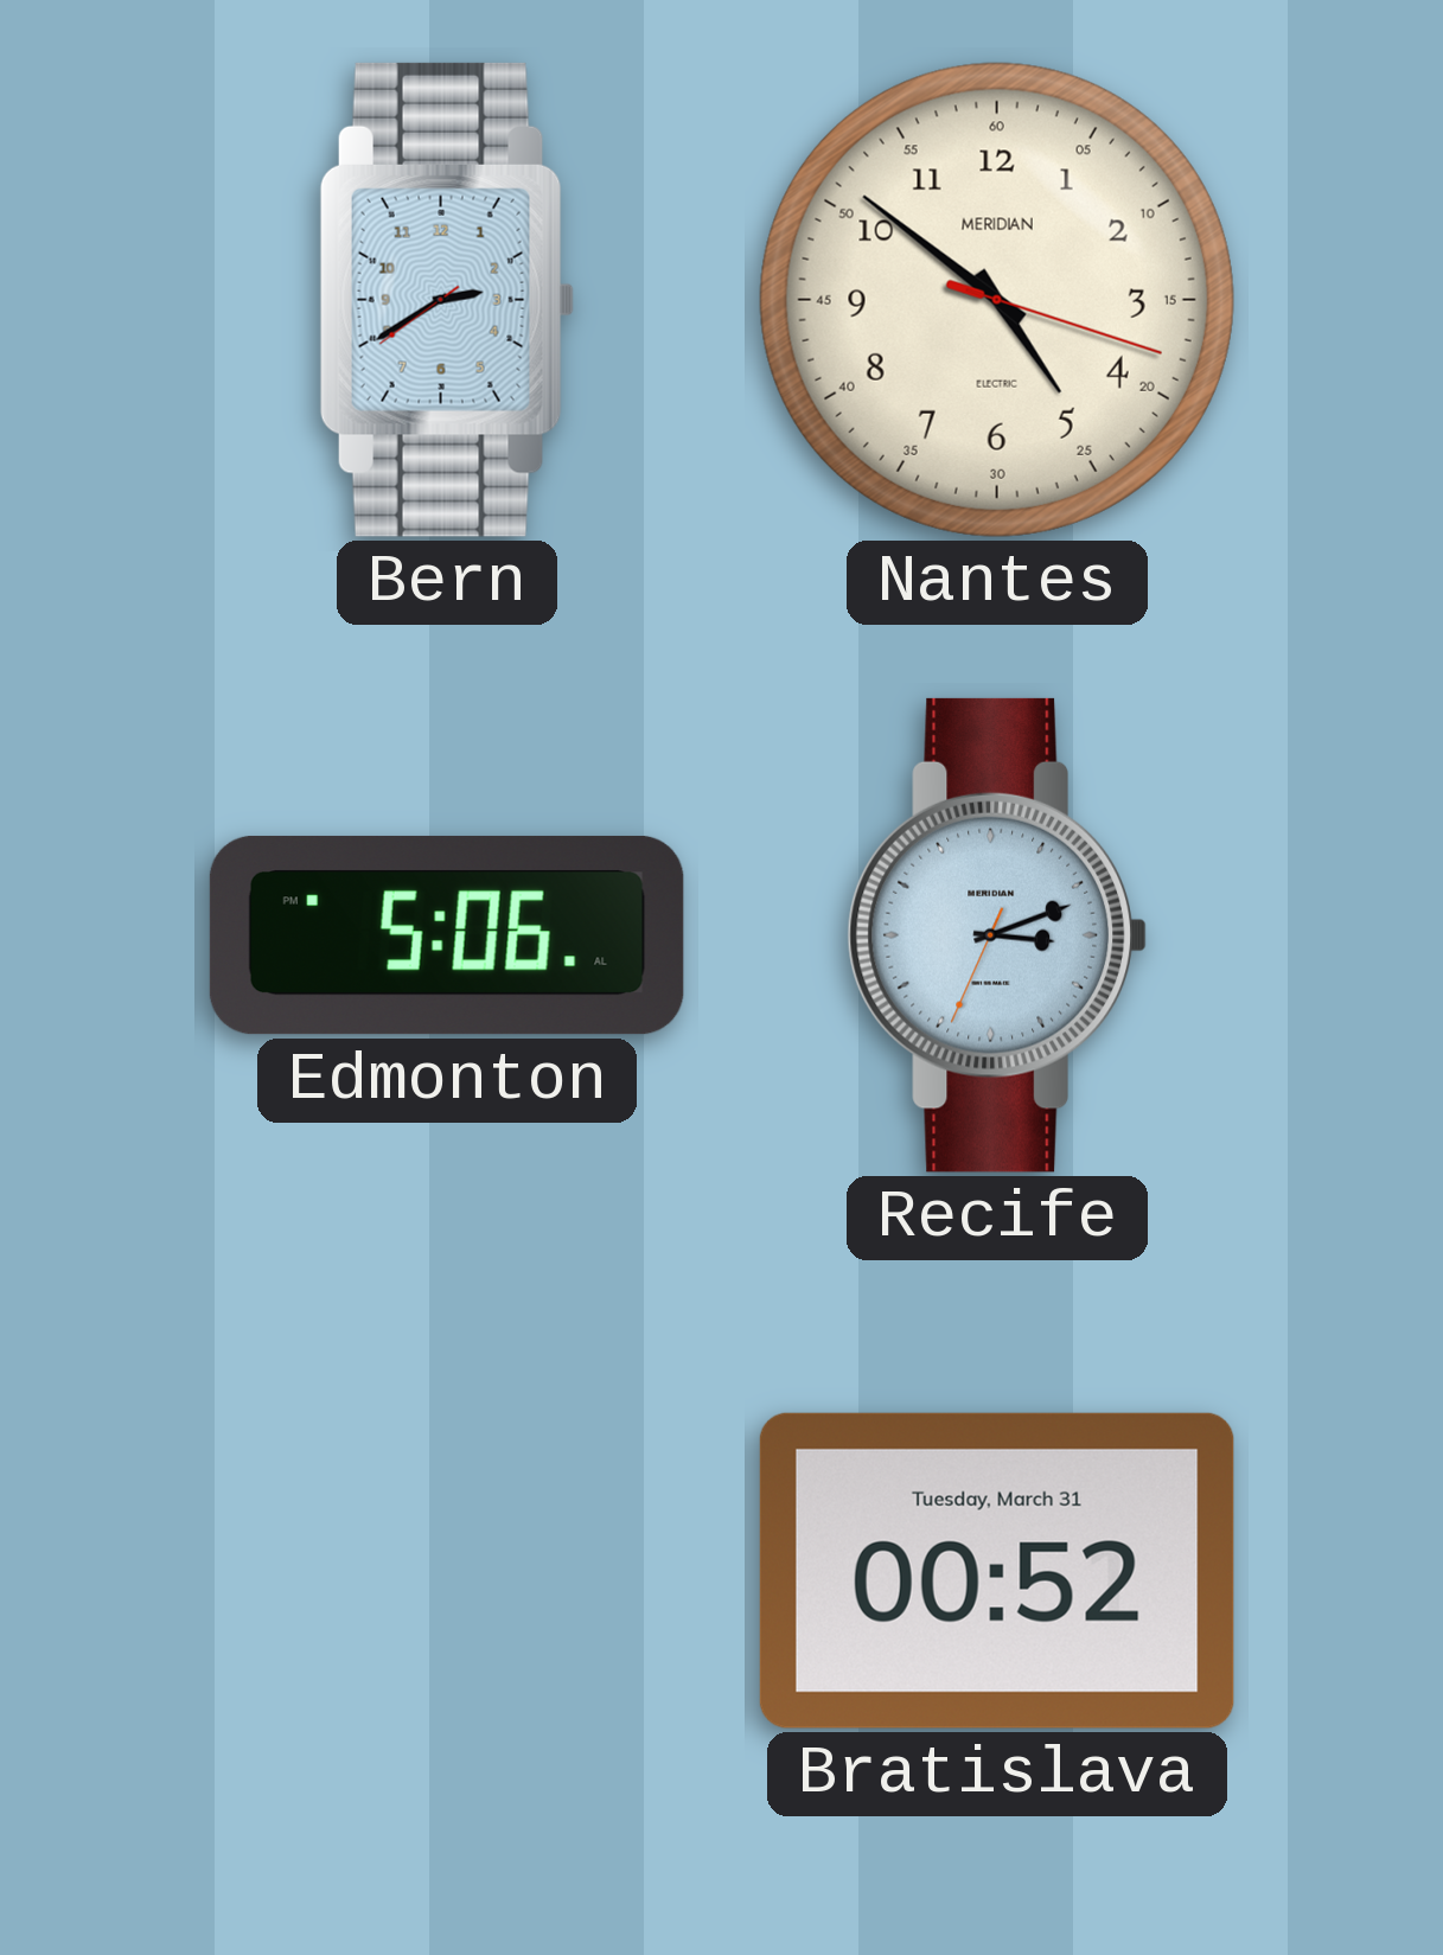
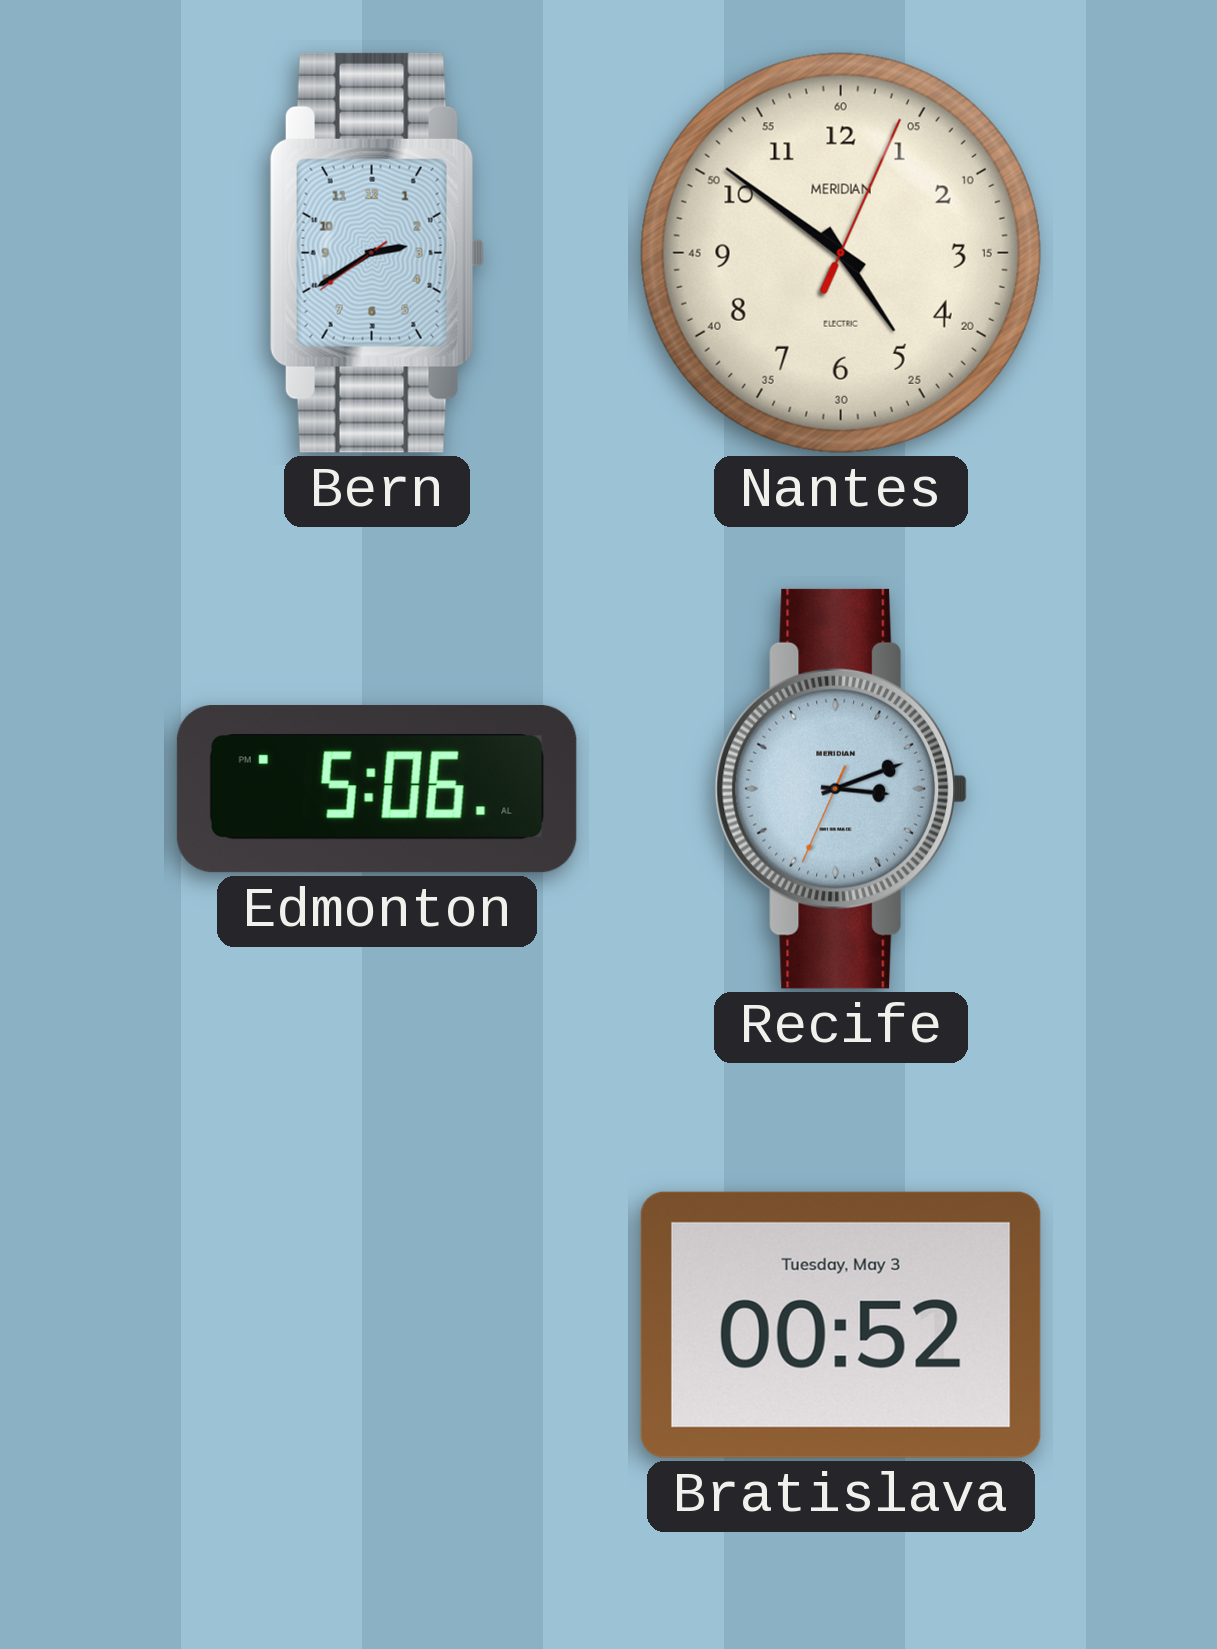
Nantes: 4:51:18 -> 4:51:04 (841, 253)
Bratislava date: Tuesday, March 31 -> Tuesday, May 3 (841, 1325)
